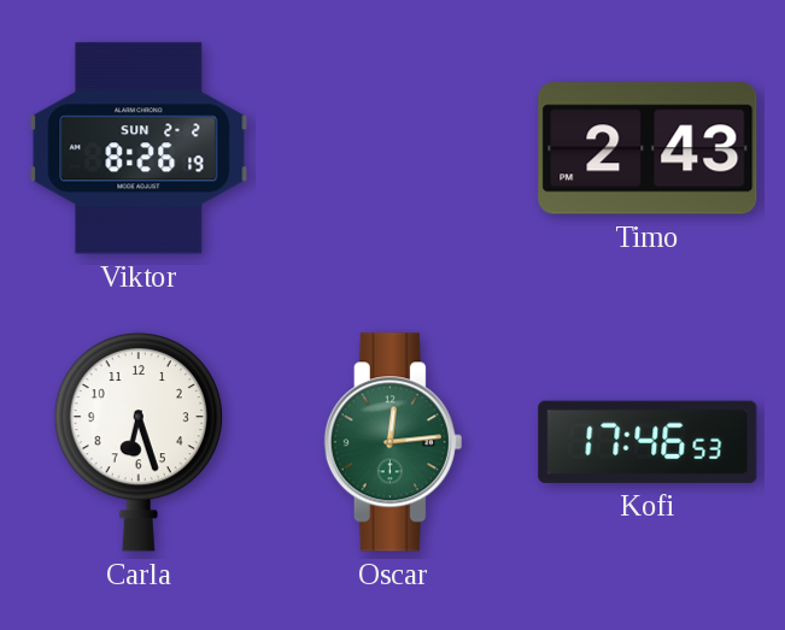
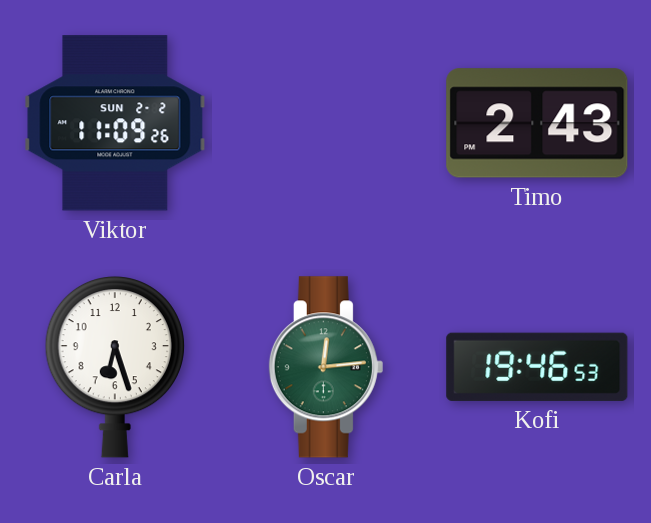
Viktor: 8:26 -> 11:09 (115, 123)
Kofi: 17:46 -> 19:46 (537, 367)
